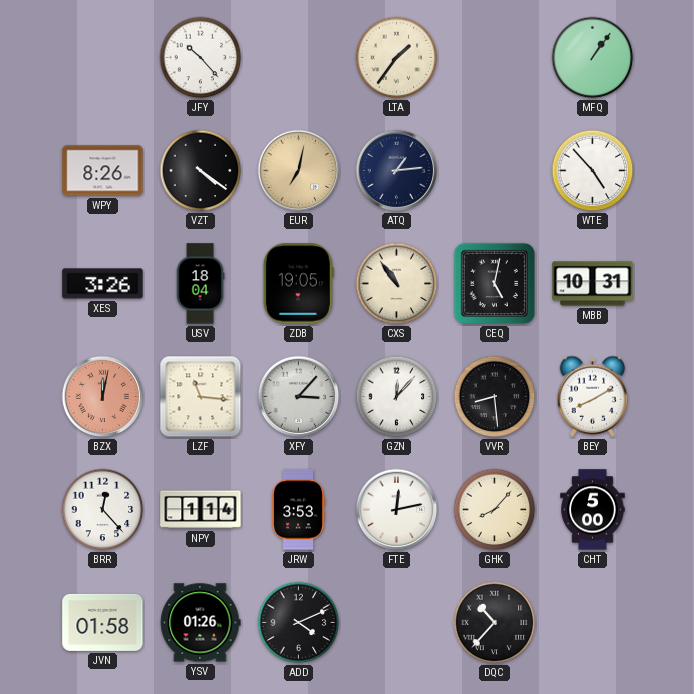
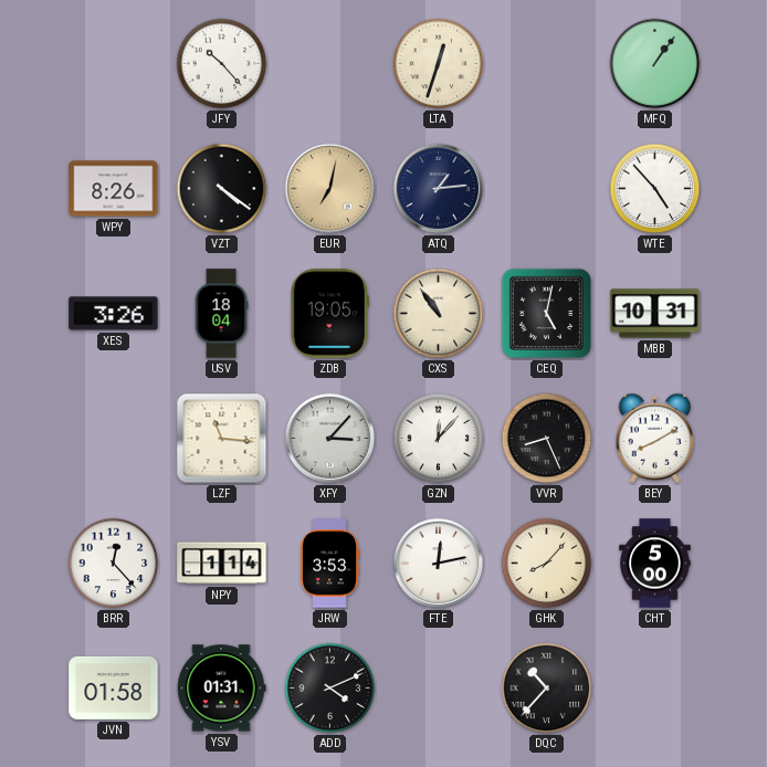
LTA: 1:36 -> 12:33 (439, 64)
BZX: 12:02 -> none (103, 397)
VVR: 8:29 -> 8:26 (547, 439)
YSV: 01:26 -> 01:31 (221, 689)
